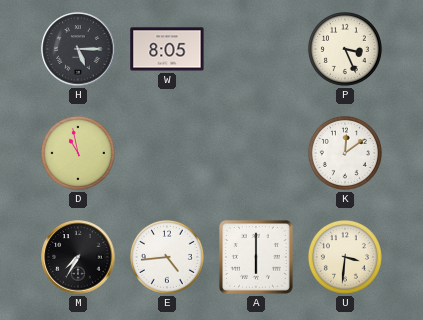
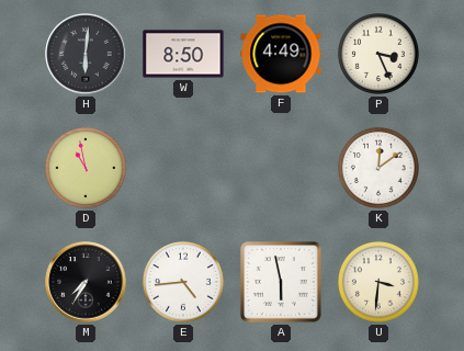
H: 5:15 -> 6:01 (86, 54)
W: 8:05 -> 8:50 (183, 54)
F: none -> 4:49 (281, 54)
A: 6:00 -> 5:58 (281, 282)
